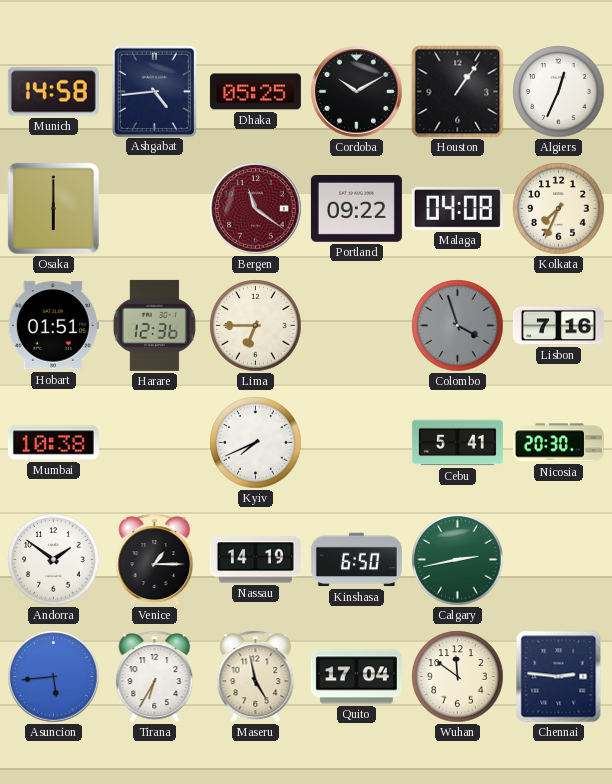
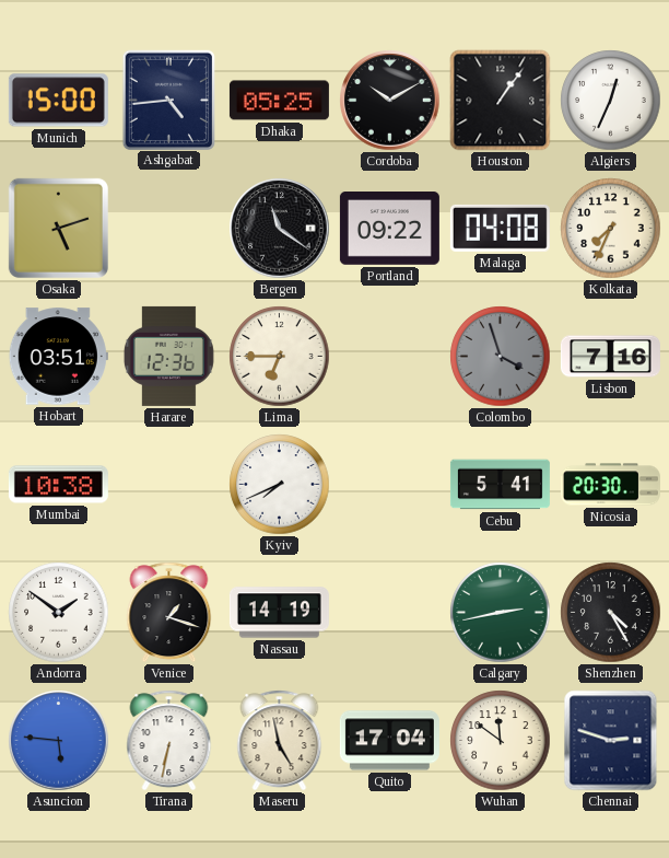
Munich: 14:58 -> 15:00 (58, 101)
Osaka: 6:00 -> 5:12 (58, 228)
Bergen dial: burgundy -> black (280, 229)
Hobart: 01:51 -> 03:51 (58, 357)
Venice: 1:15 -> 1:18 (169, 613)
Kinshasa: 6:50 -> none (356, 560)
Shenzhen: none -> 4:25 (611, 613)
Asuncion: 5:44 -> 5:46 (59, 741)
Tirana: 6:35 -> 6:32 (169, 741)
Chennai: 2:46 -> 2:48 (611, 741)
